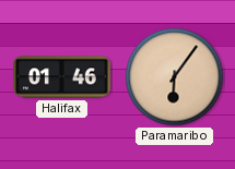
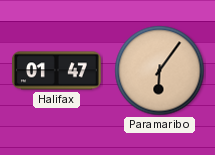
Halifax: 01:46 -> 01:47 (56, 71)
